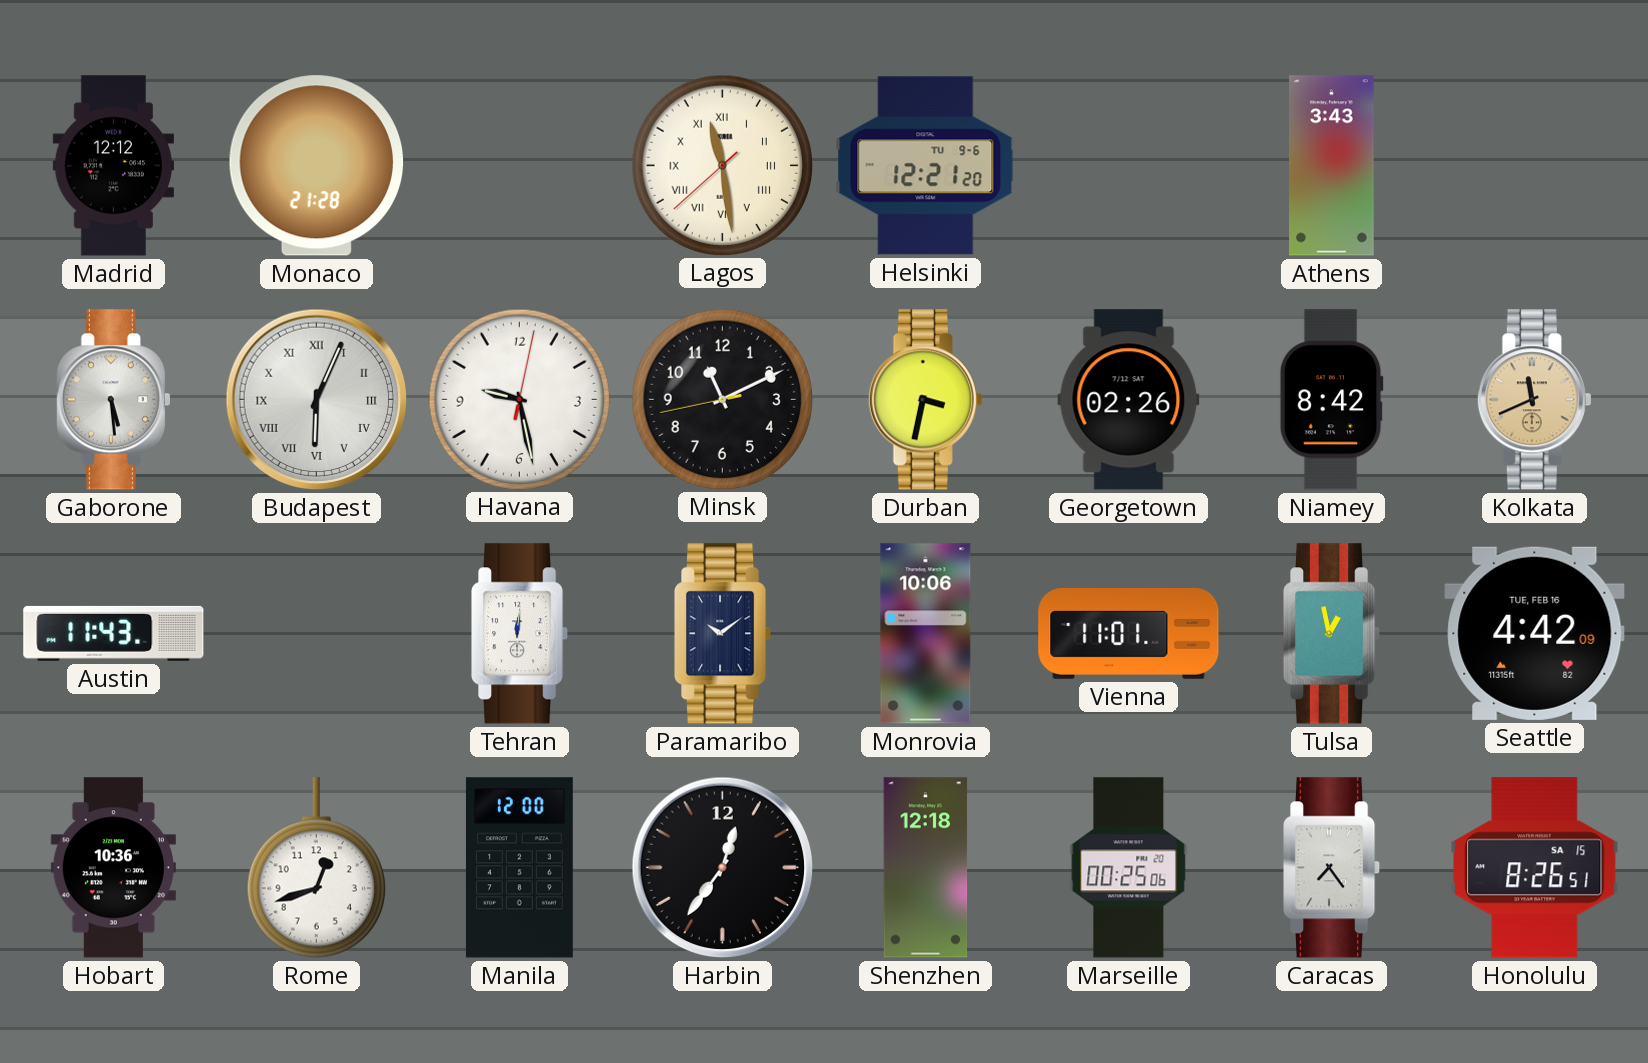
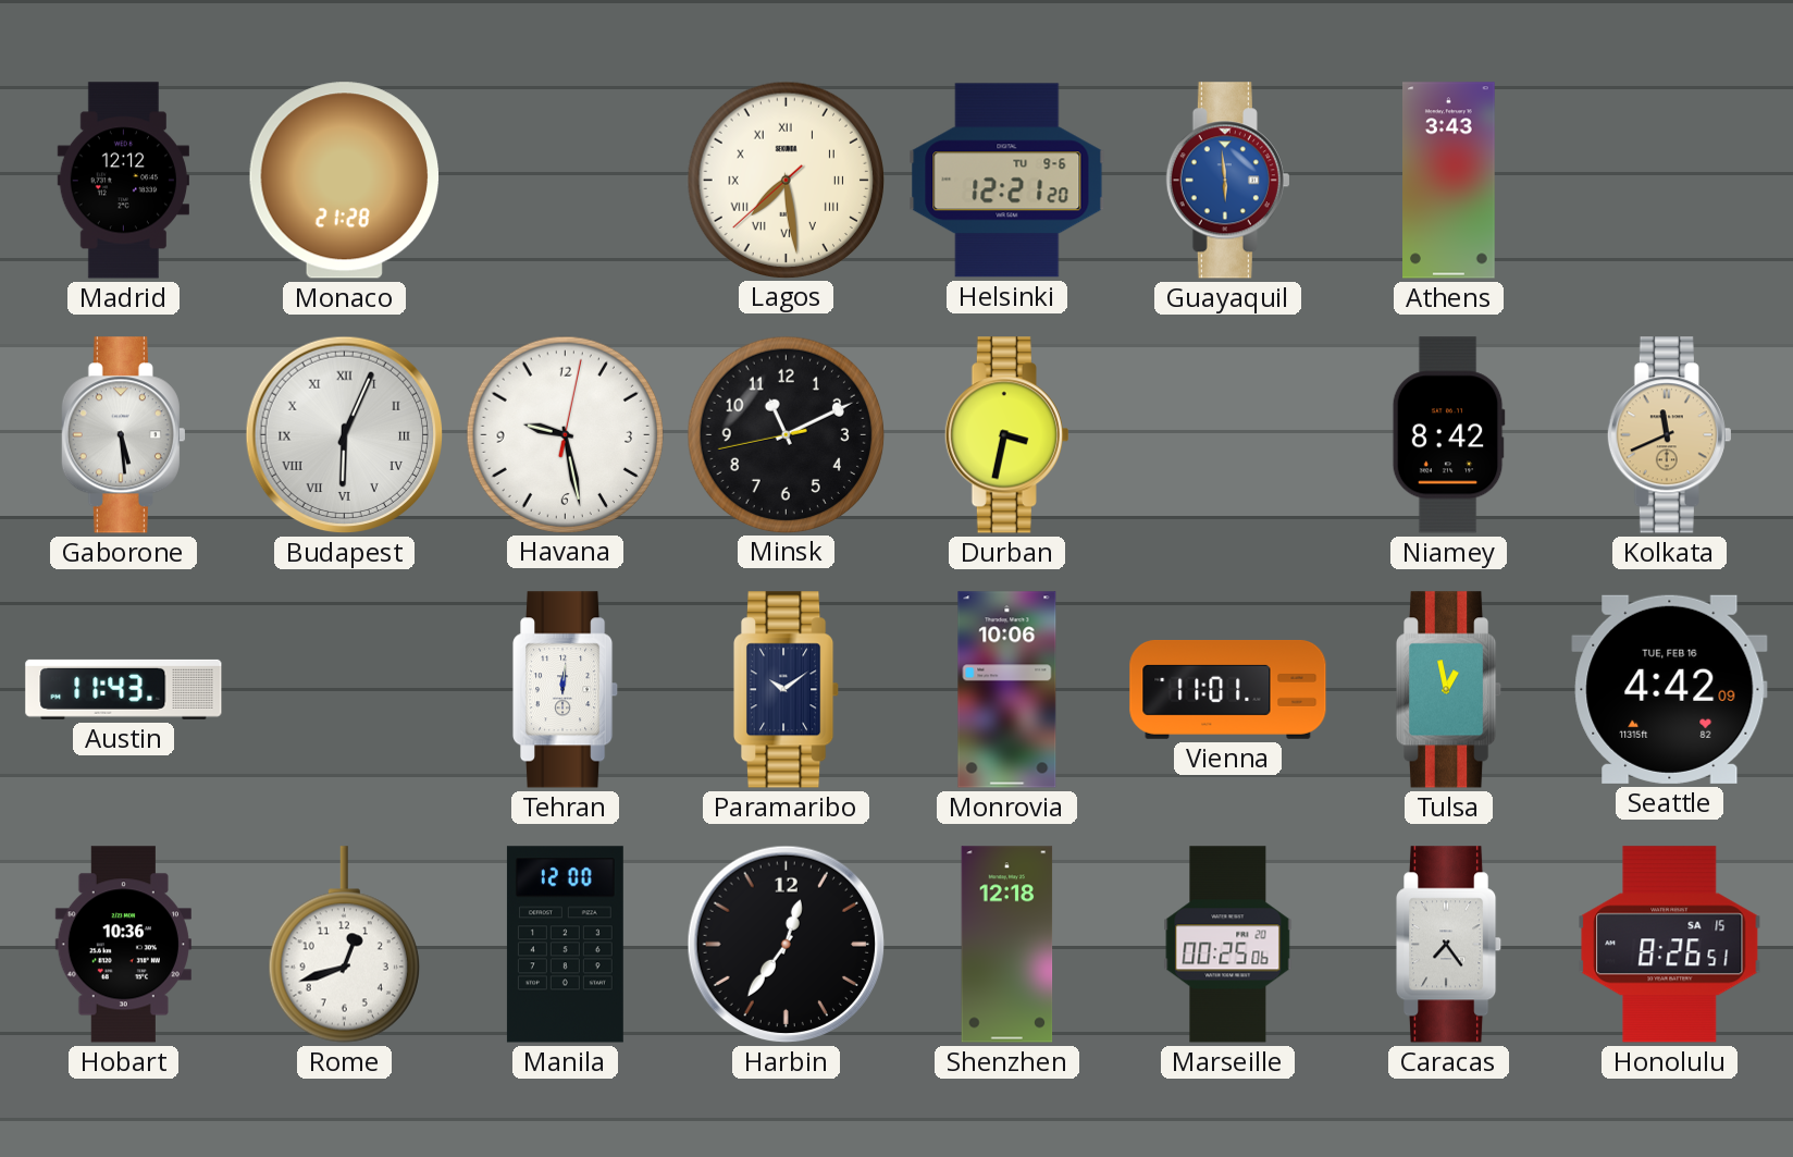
Lagos: 11:28 -> 7:28 (786, 180)
Guayaquil: none -> 5:59 (1227, 181)
Georgetown: 02:26 -> none (1129, 400)
